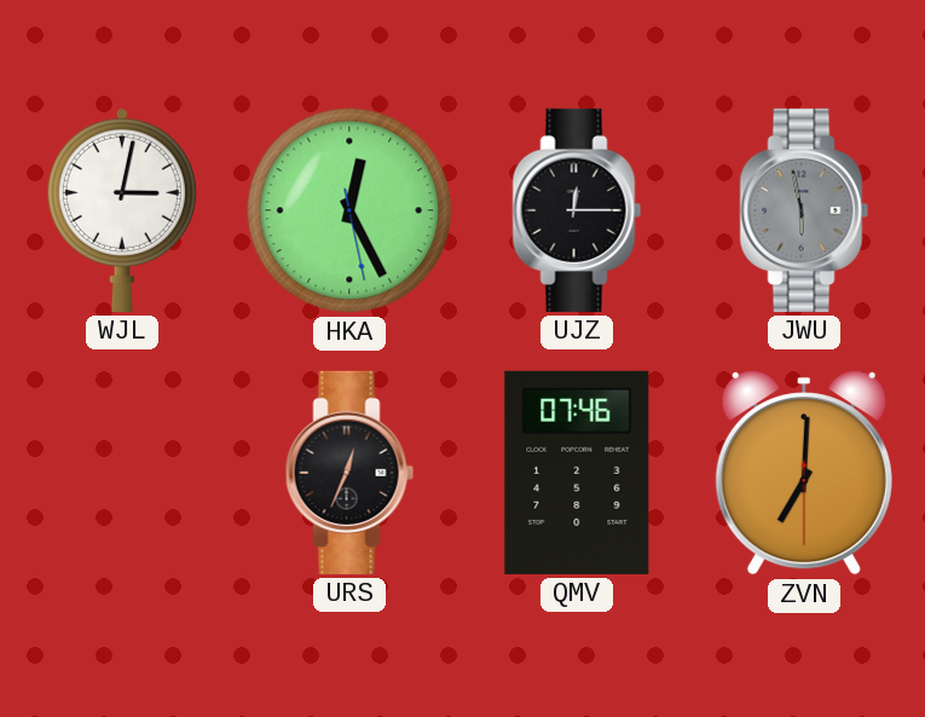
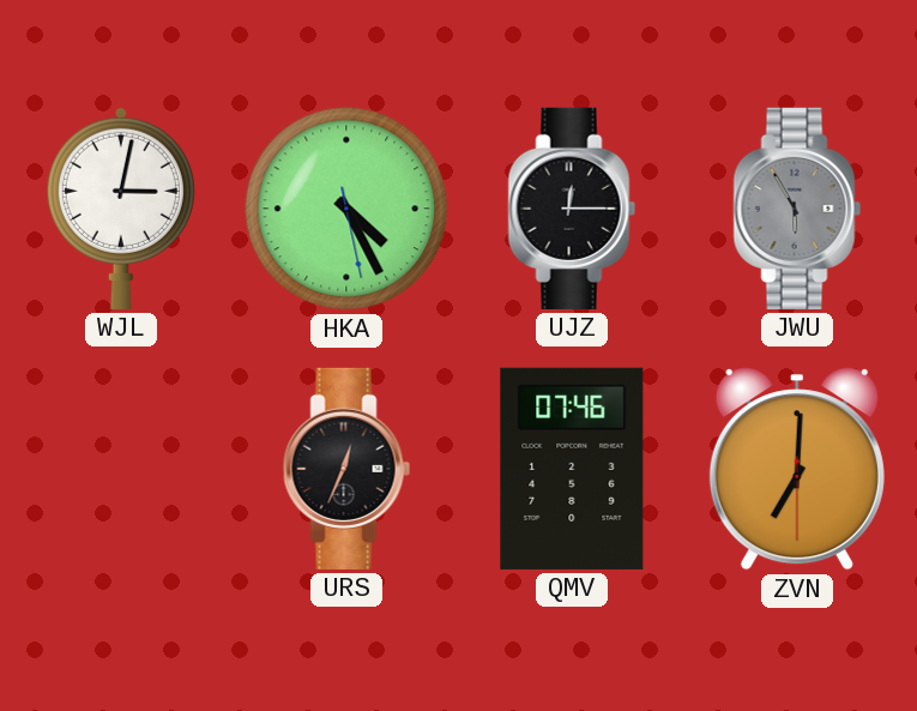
HKA: 12:25 -> 4:25 (346, 209)
JWU: 5:58 -> 5:55 (797, 209)
